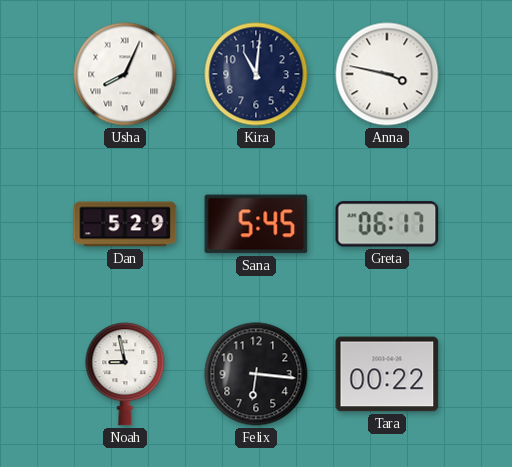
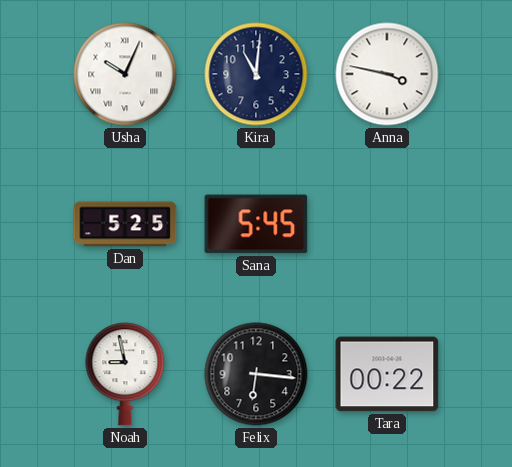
Usha: 8:04 -> 10:04 (125, 74)
Dan: 5:29 -> 5:25 (125, 224)
Greta: 06:17 -> none (387, 224)
